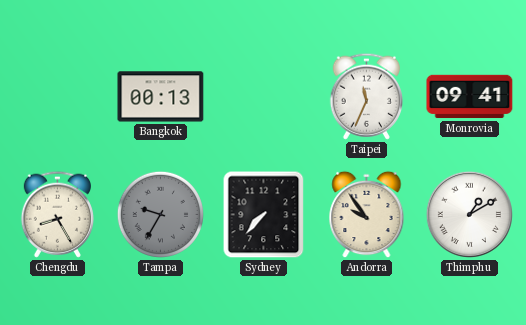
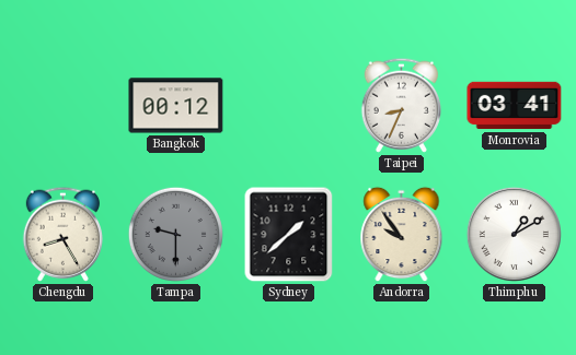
Bangkok: 00:13 -> 00:12 (176, 106)
Taipei: 11:34 -> 8:34 (401, 105)
Monrovia: 09:41 -> 03:41 (515, 106)
Tampa: 9:35 -> 9:30 (175, 234)
Sydney: 7:37 -> 1:38 (289, 235)
